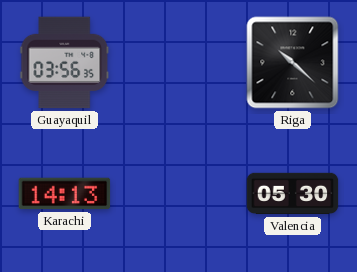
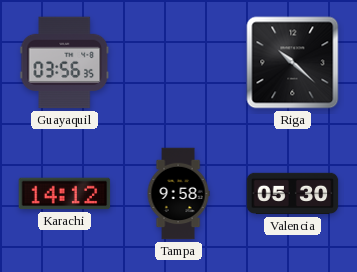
Karachi: 14:13 -> 14:12 (65, 194)
Tampa: none -> 9:58 (178, 194)
